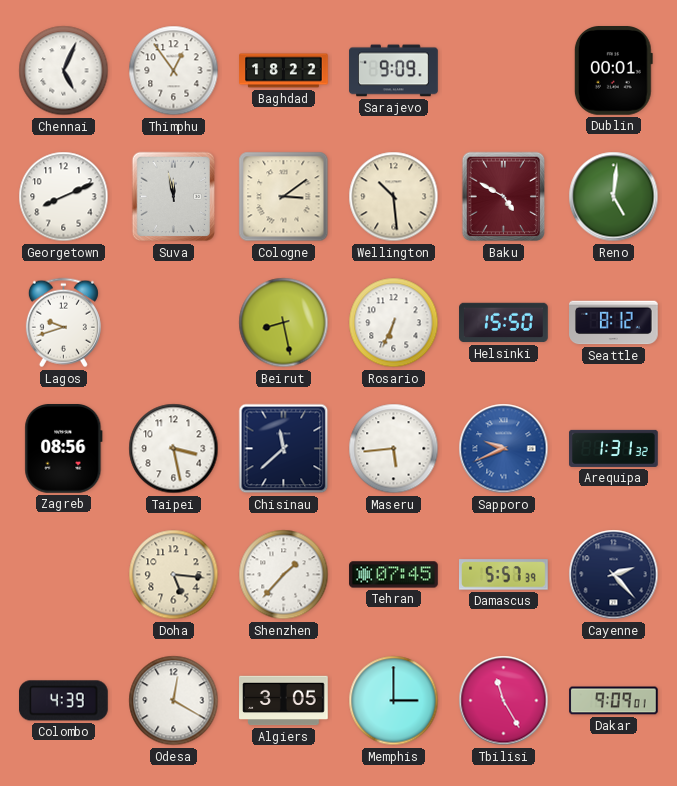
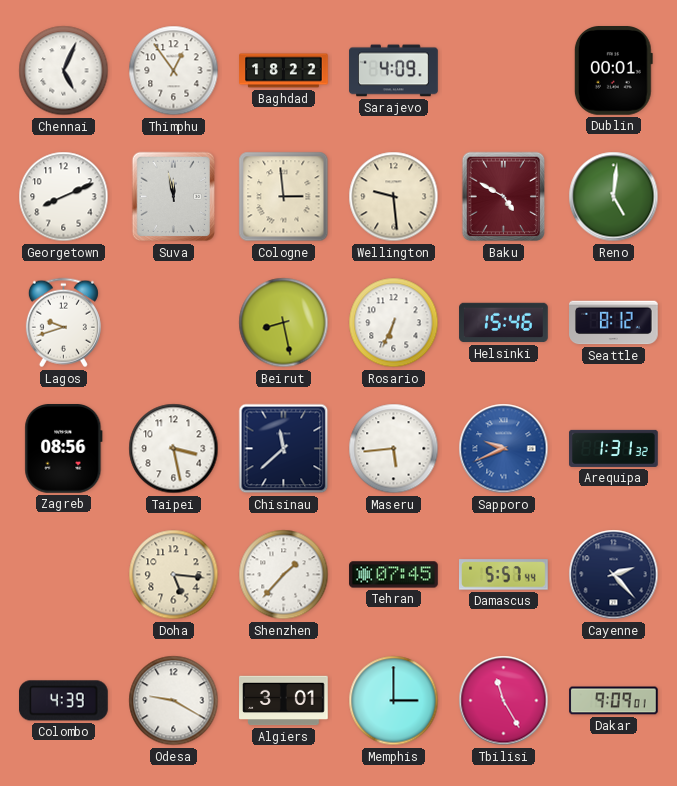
Sarajevo: 9:09 -> 4:09 (394, 71)
Cologne: 3:09 -> 2:59 (284, 197)
Wellington: 10:29 -> 9:29 (394, 197)
Helsinki: 15:50 -> 15:46 (504, 323)
Damascus: 5:57:39 -> 5:57:44 (504, 575)
Odesa: 12:20 -> 9:20 (174, 701)
Algiers: 3:05 -> 3:01 (284, 701)
